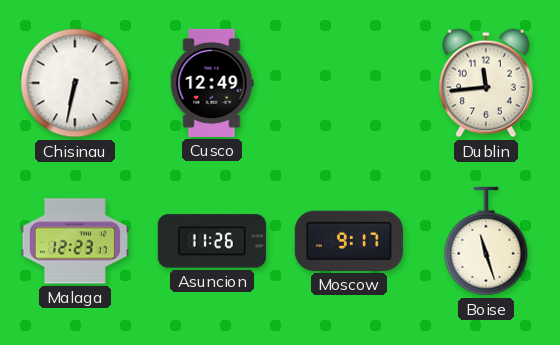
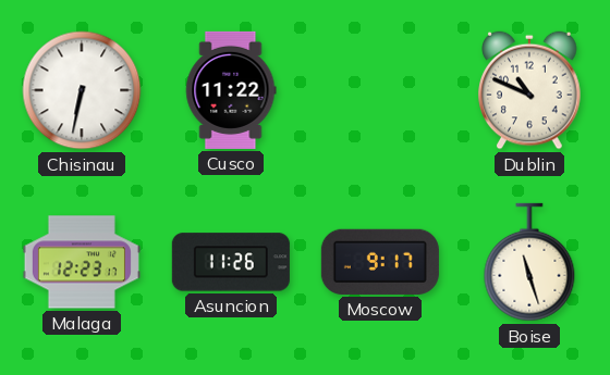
Cusco: 12:49 -> 11:22 (231, 90)
Dublin: 11:44 -> 10:49 (529, 90)
